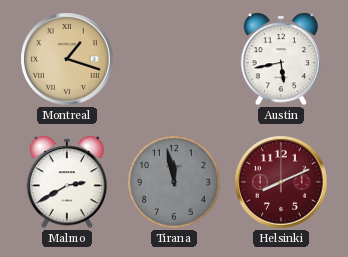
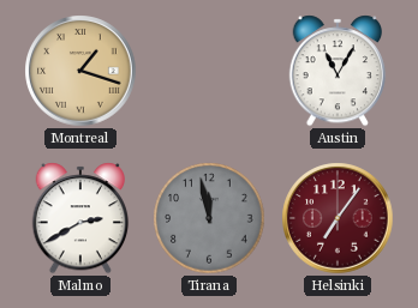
Austin: 5:43 -> 11:05 (338, 71)
Helsinki: 8:11 -> 7:06 (338, 218)
